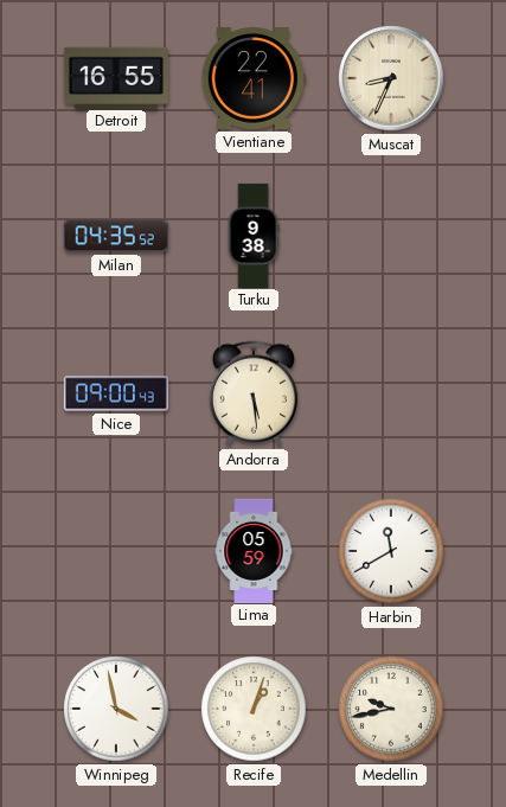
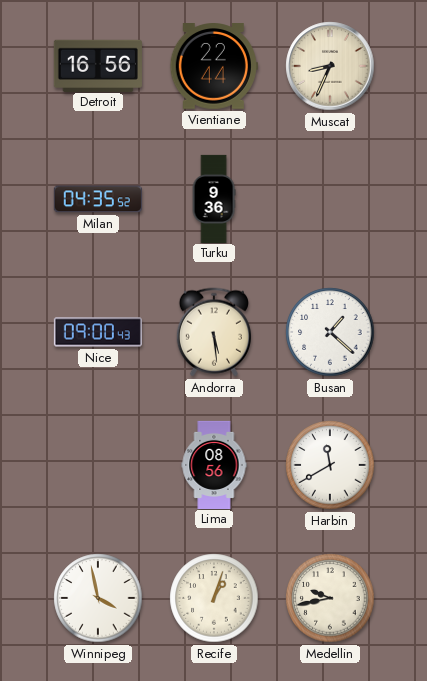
Detroit: 16:55 -> 16:56 (98, 65)
Vientiane: 22:41 -> 22:44 (214, 66)
Turku: 9:38 -> 9:36 (214, 198)
Busan: none -> 1:22 (330, 332)
Lima: 05:59 -> 08:56 (214, 464)
